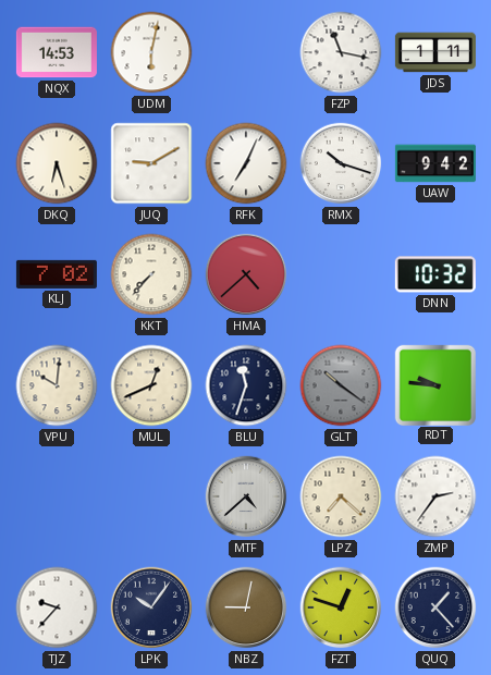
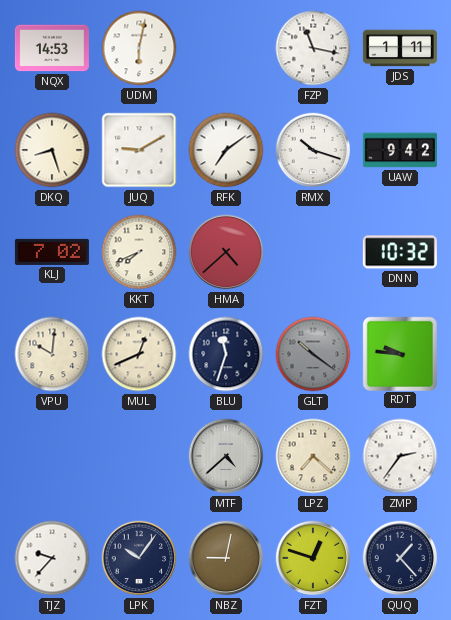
DKQ: 6:27 -> 8:27 (52, 150)
RFK: 7:04 -> 7:09 (226, 150)
KKT: 7:37 -> 7:41 (139, 252)
